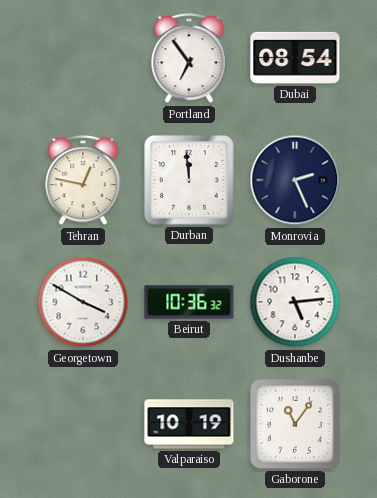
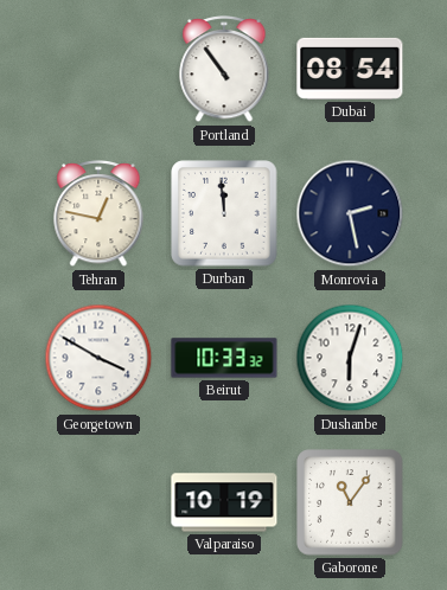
Portland: 6:54 -> 10:54 (224, 69)
Monrovia: 2:26 -> 2:28 (350, 213)
Beirut: 10:36 -> 10:33 (224, 358)
Dushanbe: 5:14 -> 6:03 (350, 358)
